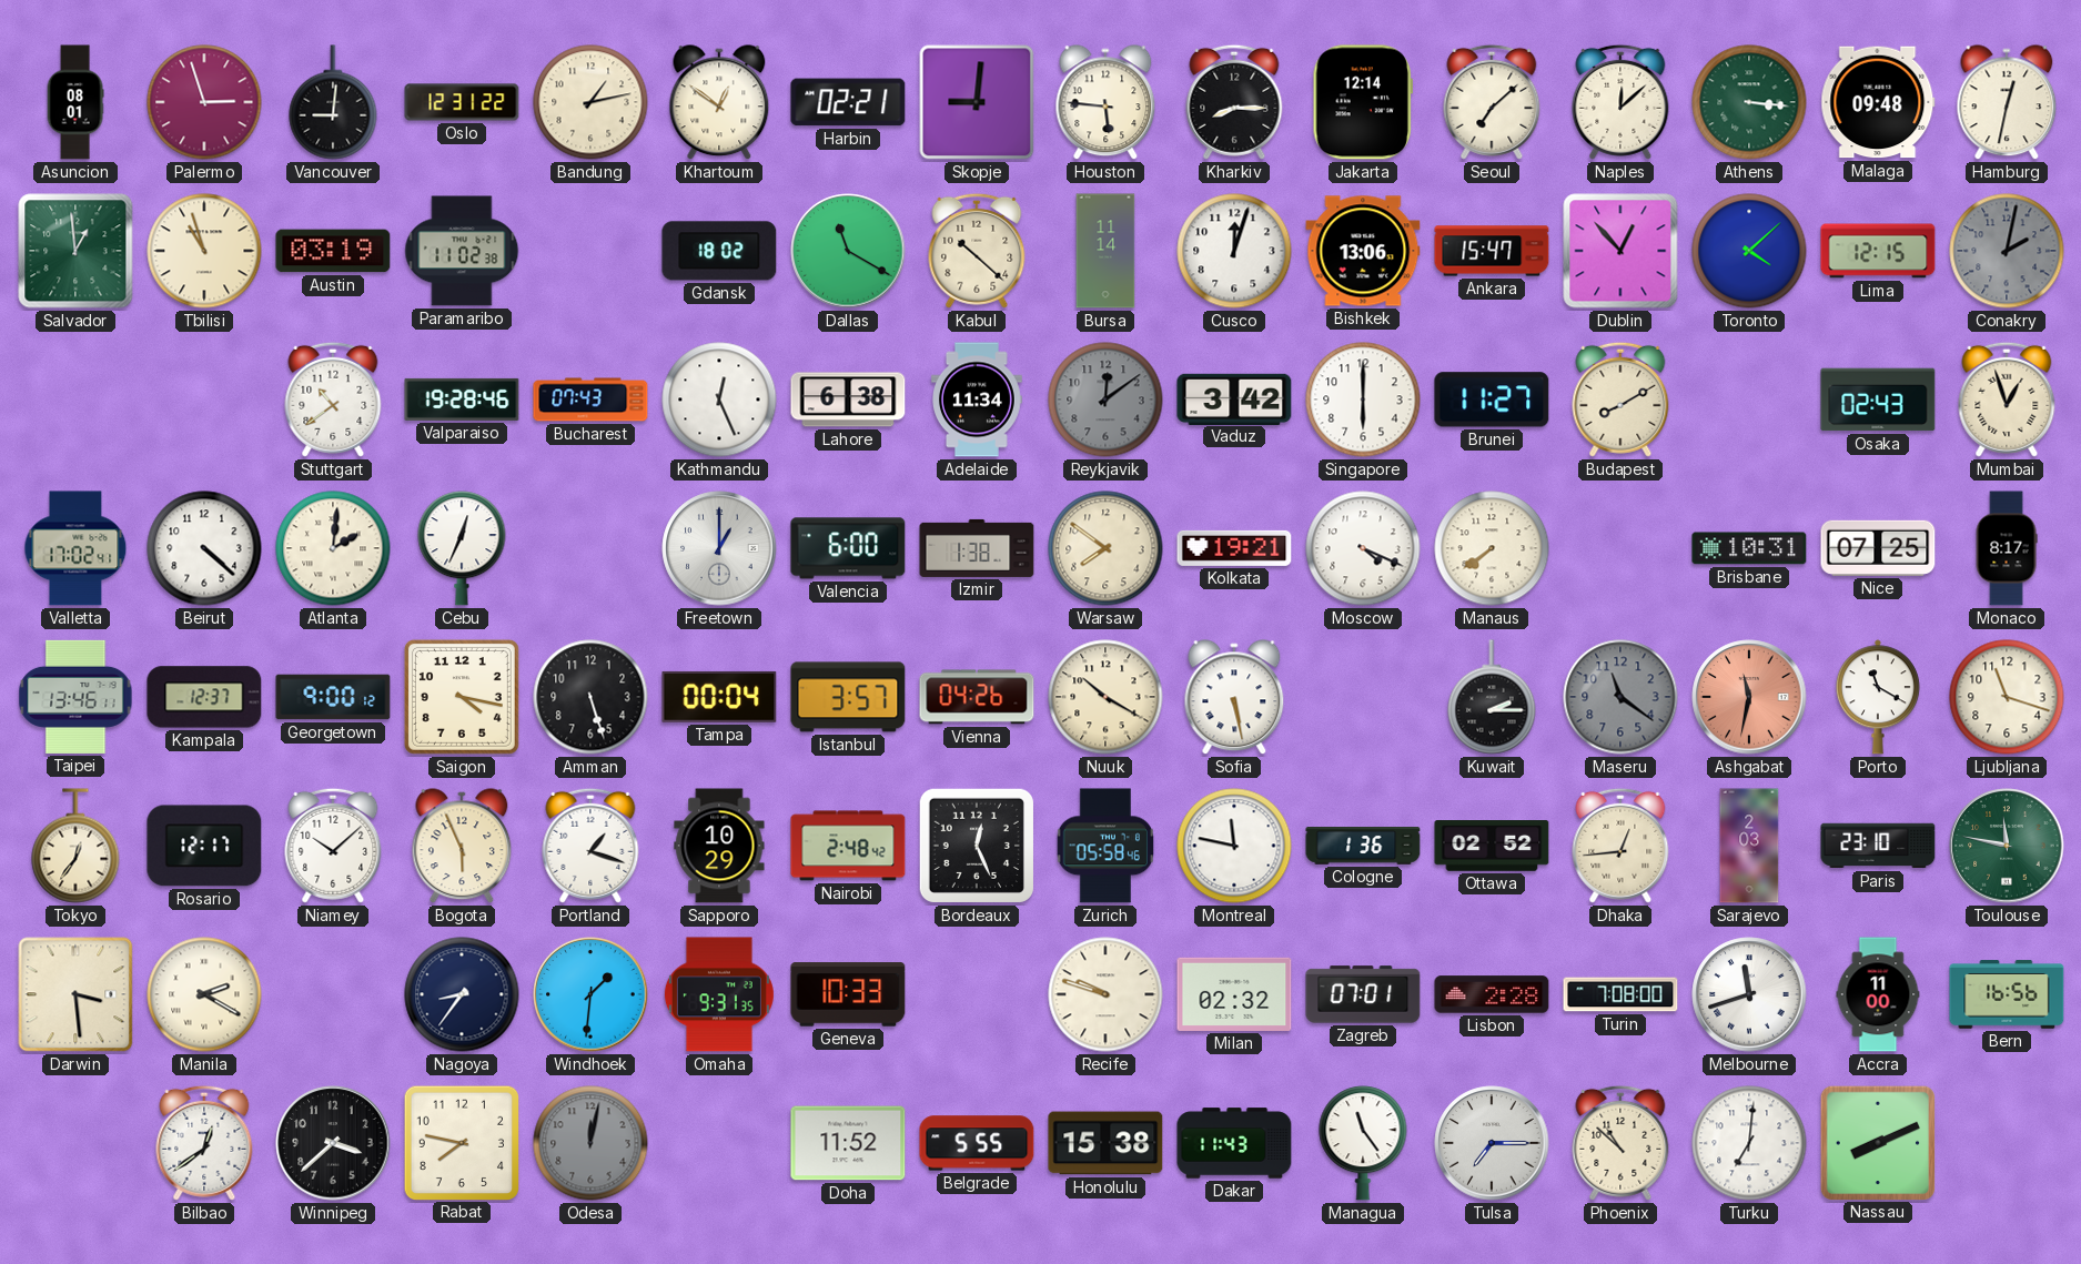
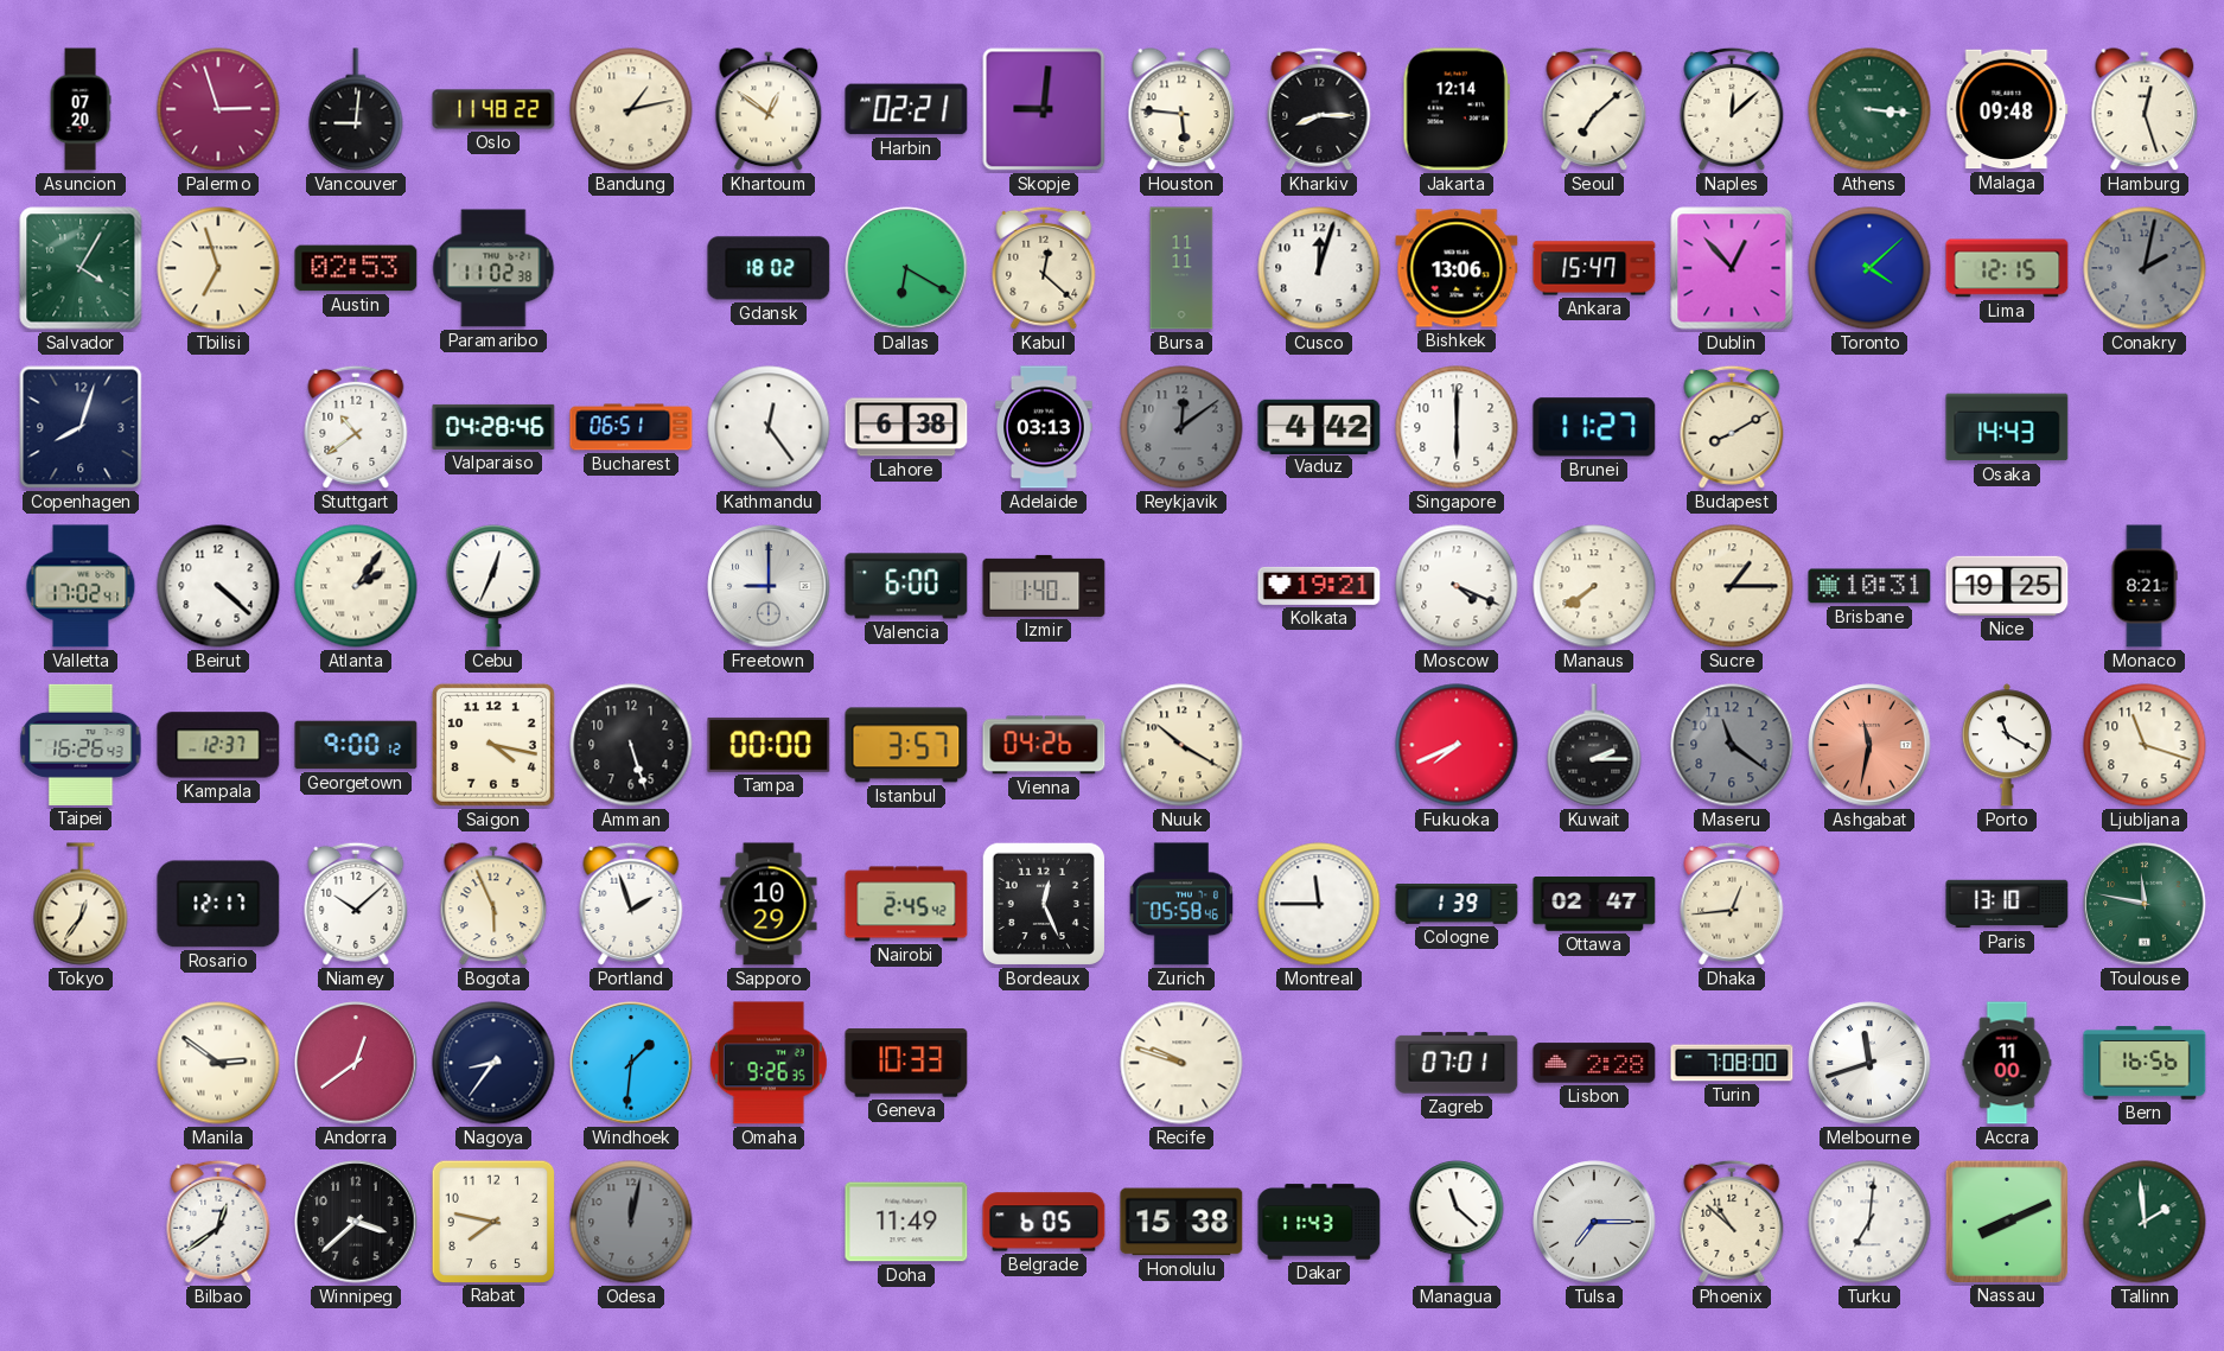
Asuncion: 08:01 -> 07:20 (81, 109)
Oslo: 12:31 -> 11:48 (493, 109)
Hamburg: 12:32 -> 12:27 (2145, 110)
Salvador: 12:59 -> 4:05 (81, 268)
Tbilisi: 10:57 -> 6:57 (218, 268)
Austin: 03:19 -> 02:53 (356, 268)
Dallas: 11:20 -> 6:20 (906, 268)
Kabul: 10:22 -> 12:22 (1044, 268)
Bursa: 11:14 -> 11:11 (1181, 268)
Copenhagen: none -> 8:03 (81, 427)
Valparaiso: 19:28 -> 04:28 (493, 427)
Bucharest: 07:43 -> 06:51 (631, 427)
Kathmandu: 12:26 -> 12:24 (769, 427)
Adelaide: 11:34 -> 03:13 (1045, 427)
Vaduz: 3:42 -> 4:42 (1319, 426)
Osaka: 02:43 -> 14:43 (2007, 427)
Mumbai: 12:57 -> none (2007, 400)
Atlanta: 2:01 -> 2:06 (356, 586)
Freetown: 1:00 -> 9:00 (769, 586)
Izmir: 1:38 -> 1:40 (1044, 586)
Warsaw: 7:51 -> none (1105, 548)
Sucre: none -> 1:15 (1732, 586)
Nice: 07:25 -> 19:25 (2007, 586)
Monaco: 8:17 -> 8:21 (2145, 586)
Taipei: 13:46 -> 16:26 (81, 745)
Tampa: 00:04 -> 00:00 (769, 745)
Sofia: 5:28 -> none (1234, 698)
Fukuoka: none -> 7:41 (1457, 745)
Portland: 1:18 -> 1:57 (631, 904)
Nairobi: 2:48 -> 2:45 (906, 904)
Montreal: 11:47 -> 11:45 (1319, 904)
Cologne: 1:36 -> 1:39 (1457, 905)
Ottawa: 02:52 -> 02:47 (1594, 905)
Sarajevo: 2:03 -> none (1749, 846)
Paris: 23:10 -> 13:10 (2007, 904)
Darwin: 3:29 -> none (75, 994)
Manila: 2:20 -> 2:51 (218, 1063)
Andorra: none -> 12:39 (356, 1063)
Omaha: 9:31 -> 9:26 (769, 1063)
Milan: 02:32 -> none (1234, 994)
Doha: 11:52 -> 11:49 (906, 1222)
Belgrade: 5:55 -> 6:05 (1044, 1222)
Managua: 11:24 -> 11:22 (1457, 1222)
Tallinn: none -> 1:59 (2145, 1222)
